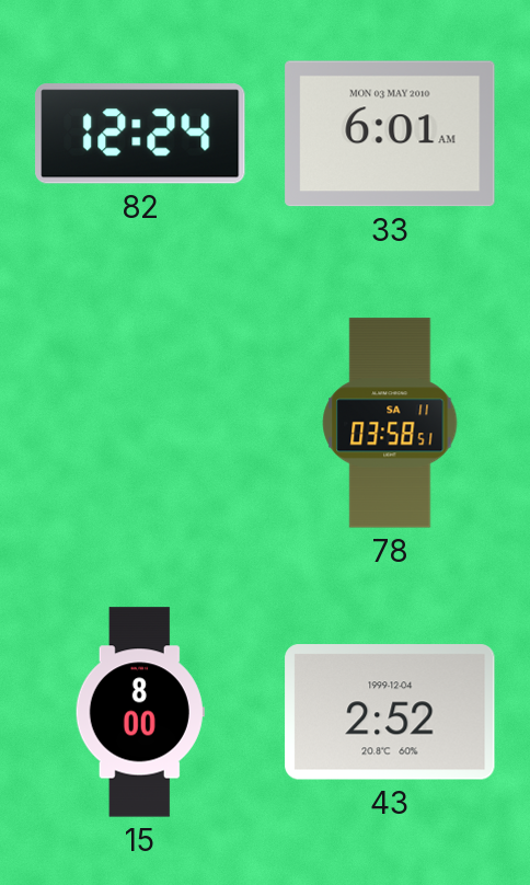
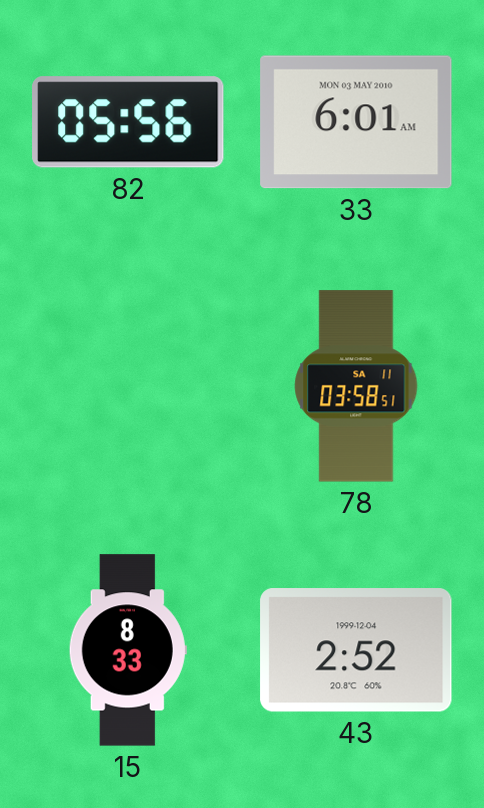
82: 12:24 -> 05:56 (128, 122)
15: 8:00 -> 8:33 (128, 650)
